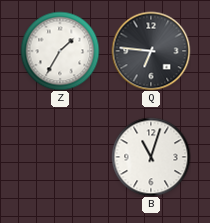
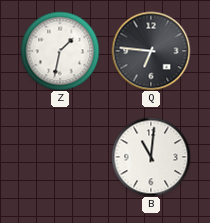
Z: 1:35 -> 1:32 (60, 51)
B: 11:03 -> 11:01 (151, 157)
